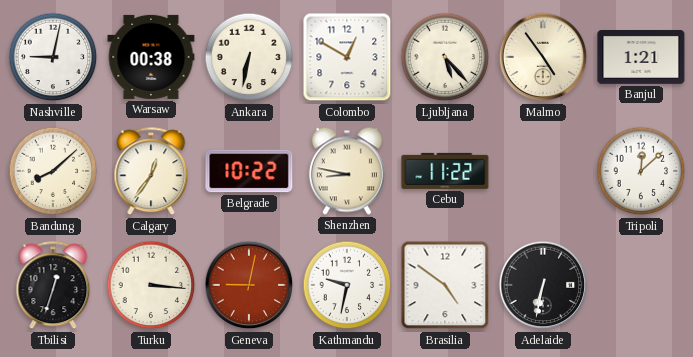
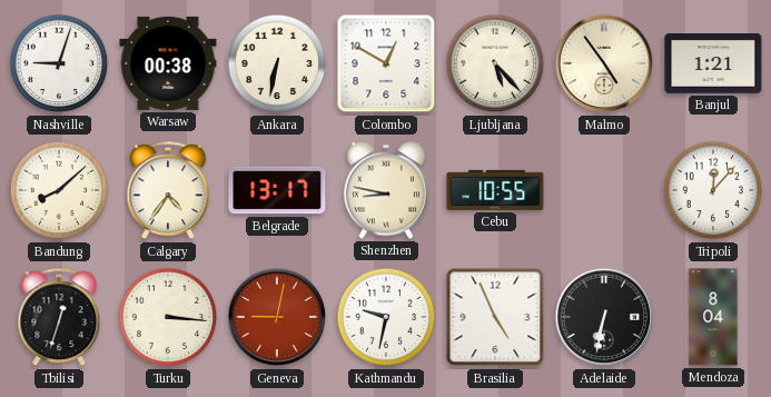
Nashville: 9:02 -> 9:03 (59, 63)
Calgary: 12:36 -> 4:36 (168, 191)
Belgrade: 10:22 -> 13:17 (277, 190)
Cebu: 11:22 -> 10:55 (495, 190)
Tripoli: 12:08 -> 12:07 (713, 190)
Brasilia: 4:51 -> 4:56 (495, 317)
Mendoza: none -> 8:04 (713, 317)
